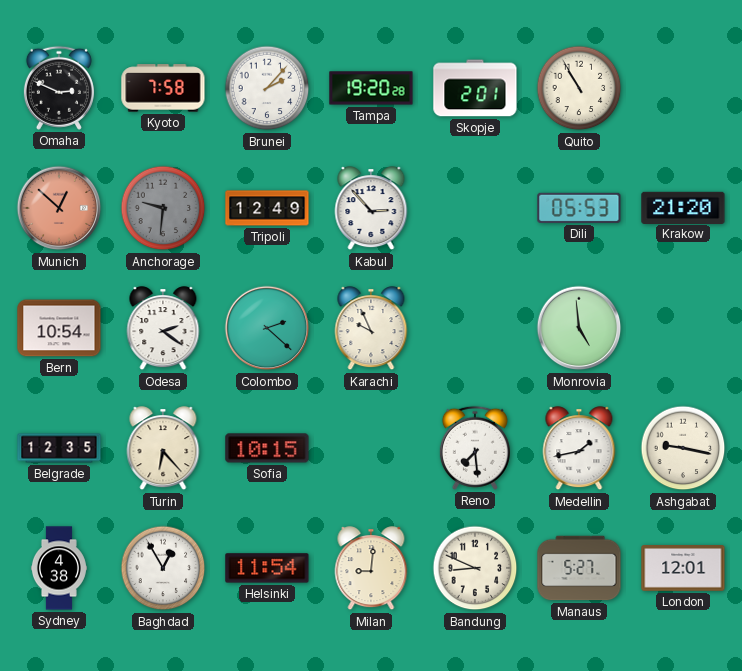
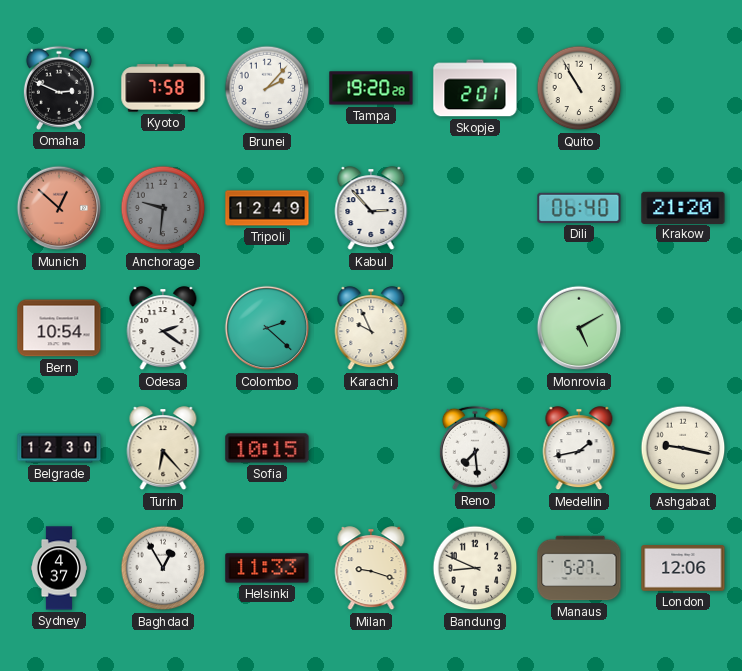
Dili: 05:53 -> 06:40 (579, 208)
Monrovia: 4:59 -> 5:10 (579, 328)
Belgrade: 12:35 -> 12:30 (59, 448)
Sydney: 4:38 -> 4:37 (59, 568)
Helsinki: 11:54 -> 11:33 (267, 568)
Milan: 9:01 -> 9:18 (371, 569)
London: 12:01 -> 12:06 (683, 569)
